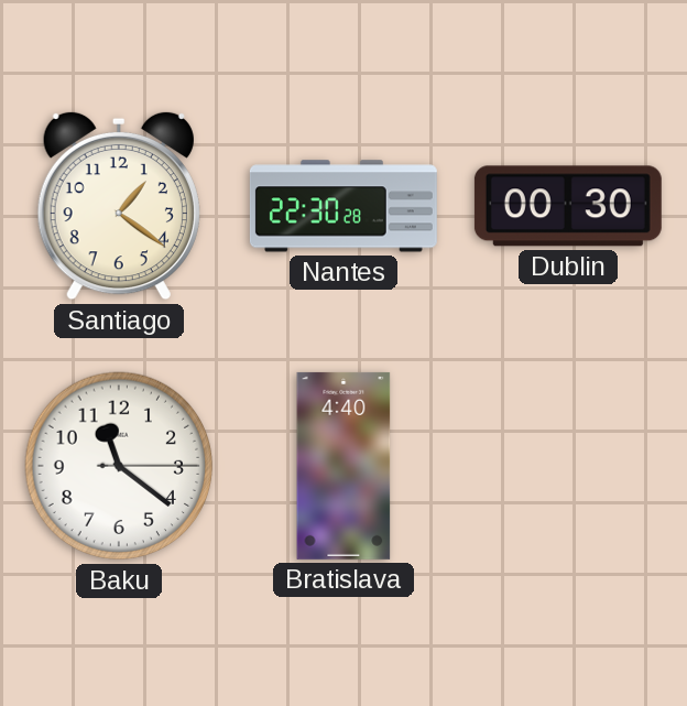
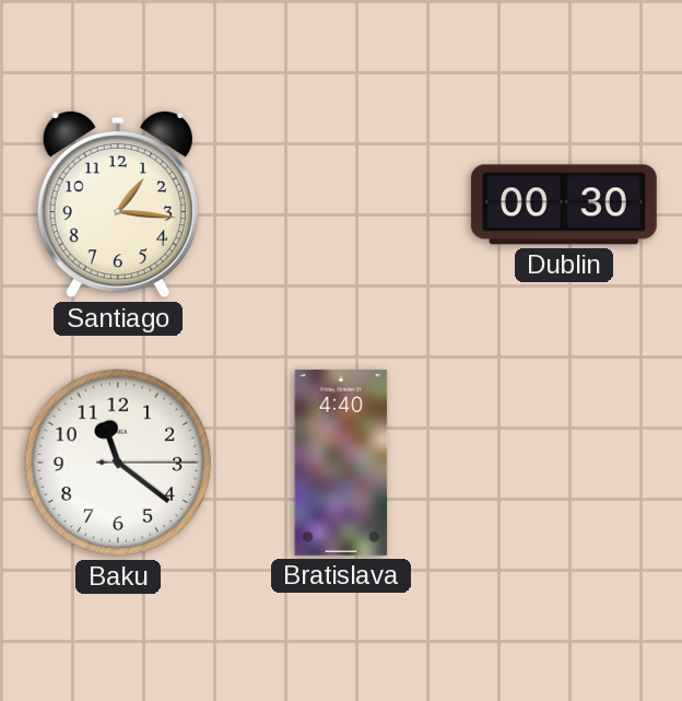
Santiago: 1:21 -> 1:16 (118, 205)
Nantes: 22:30 -> none (343, 206)
